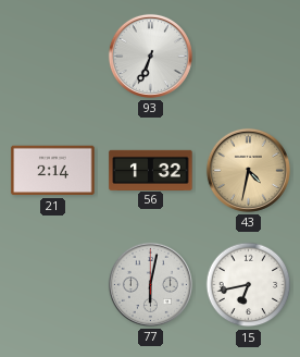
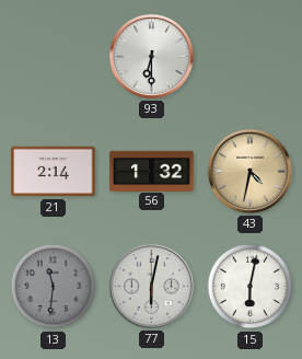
93: 6:34 -> 6:30 (151, 56)
13: none -> 11:31 (54, 287)
15: 6:43 -> 6:02 (251, 287)
